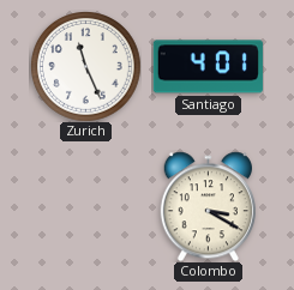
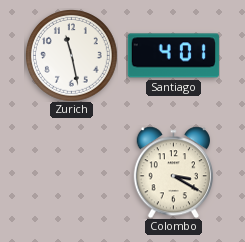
Zurich: 11:26 -> 11:28 (72, 56)
